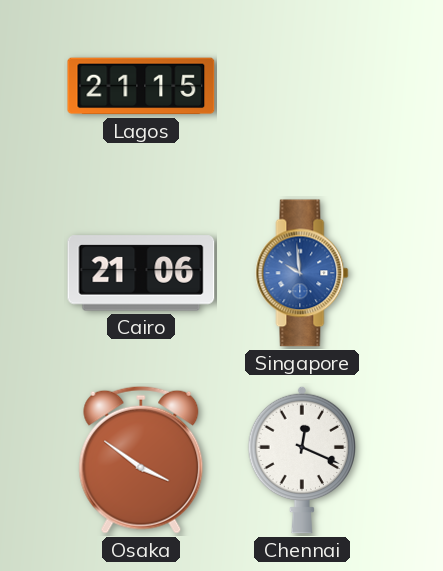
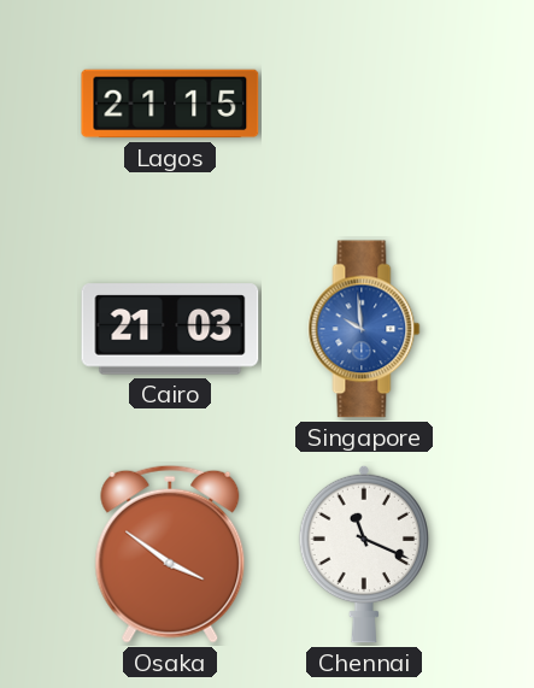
Cairo: 21:06 -> 21:03 (170, 329)
Chennai: 12:19 -> 11:19 (364, 554)
